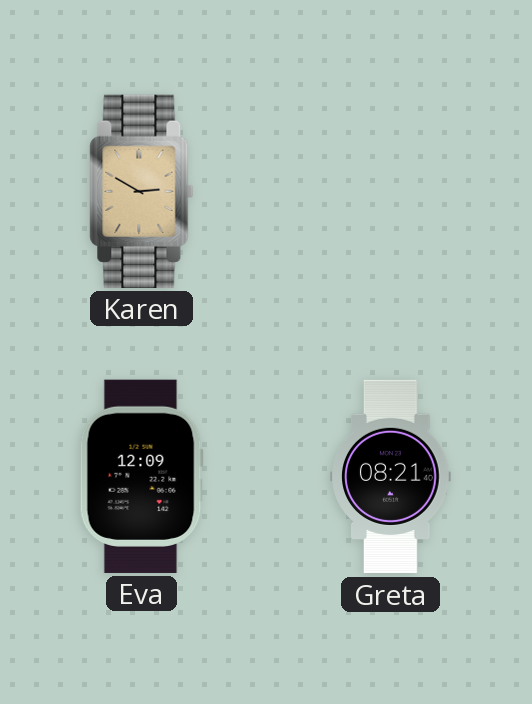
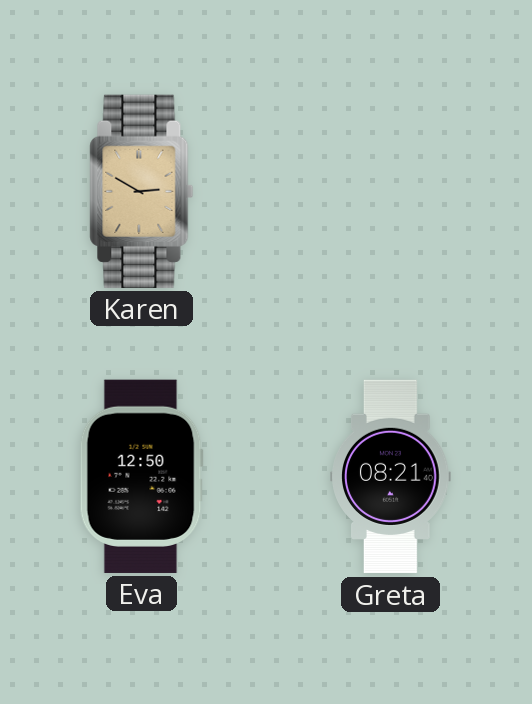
Eva: 12:09 -> 12:50 (141, 476)
